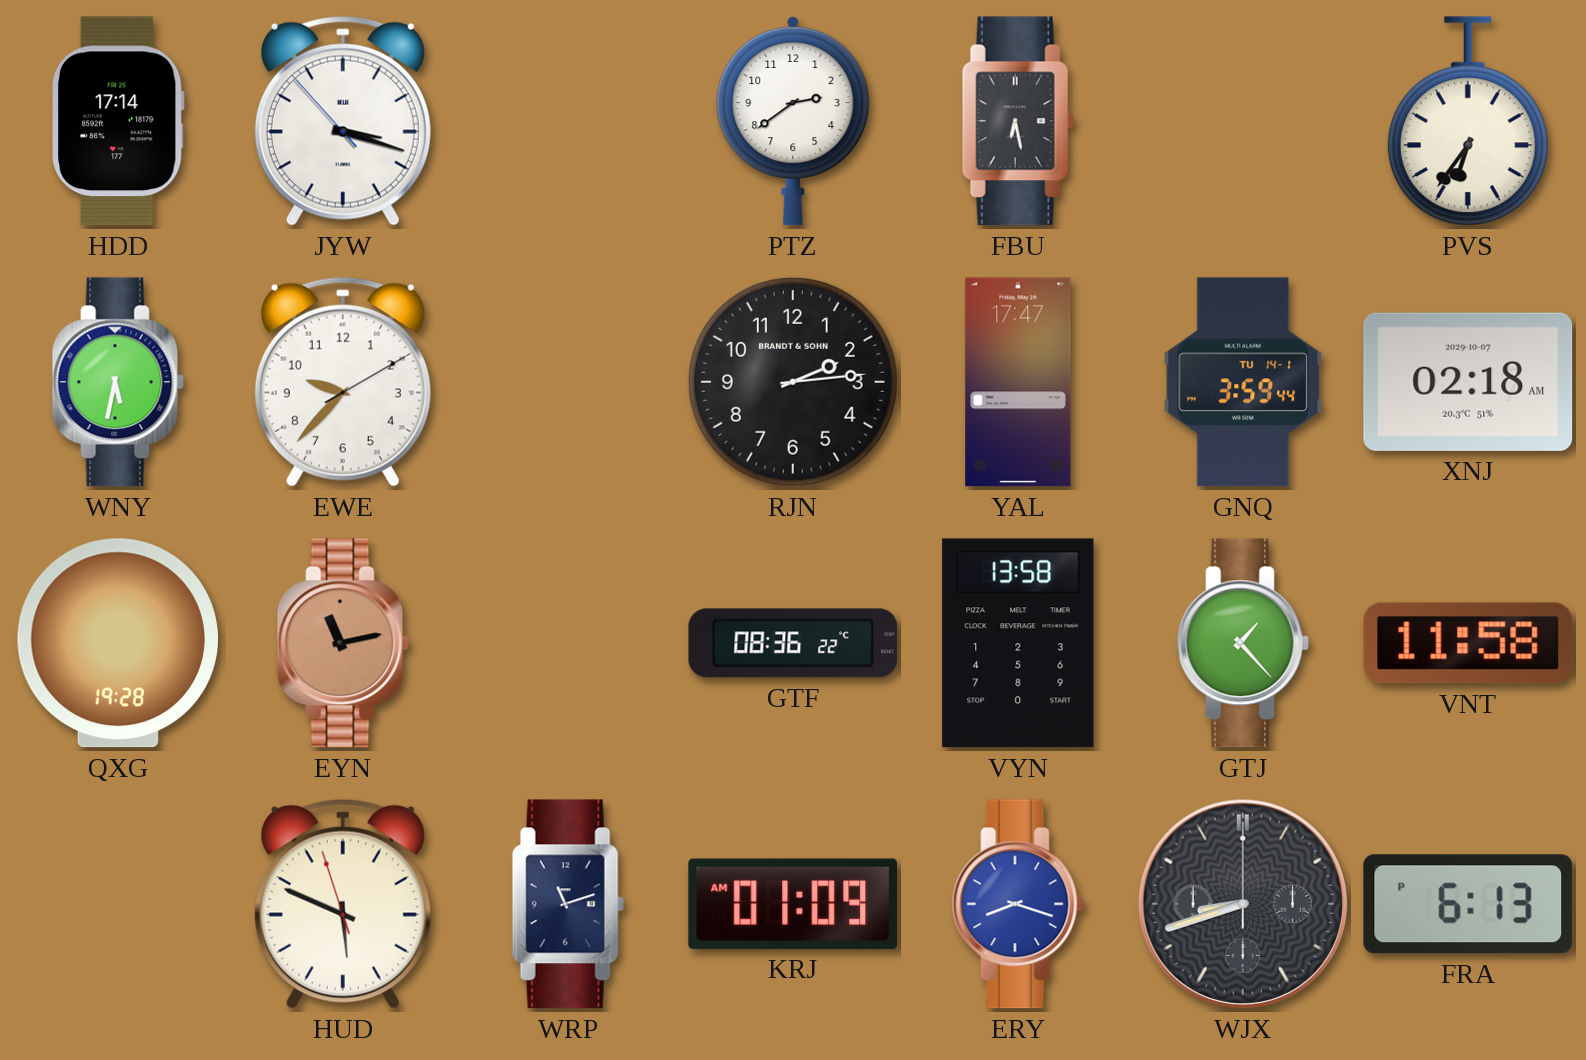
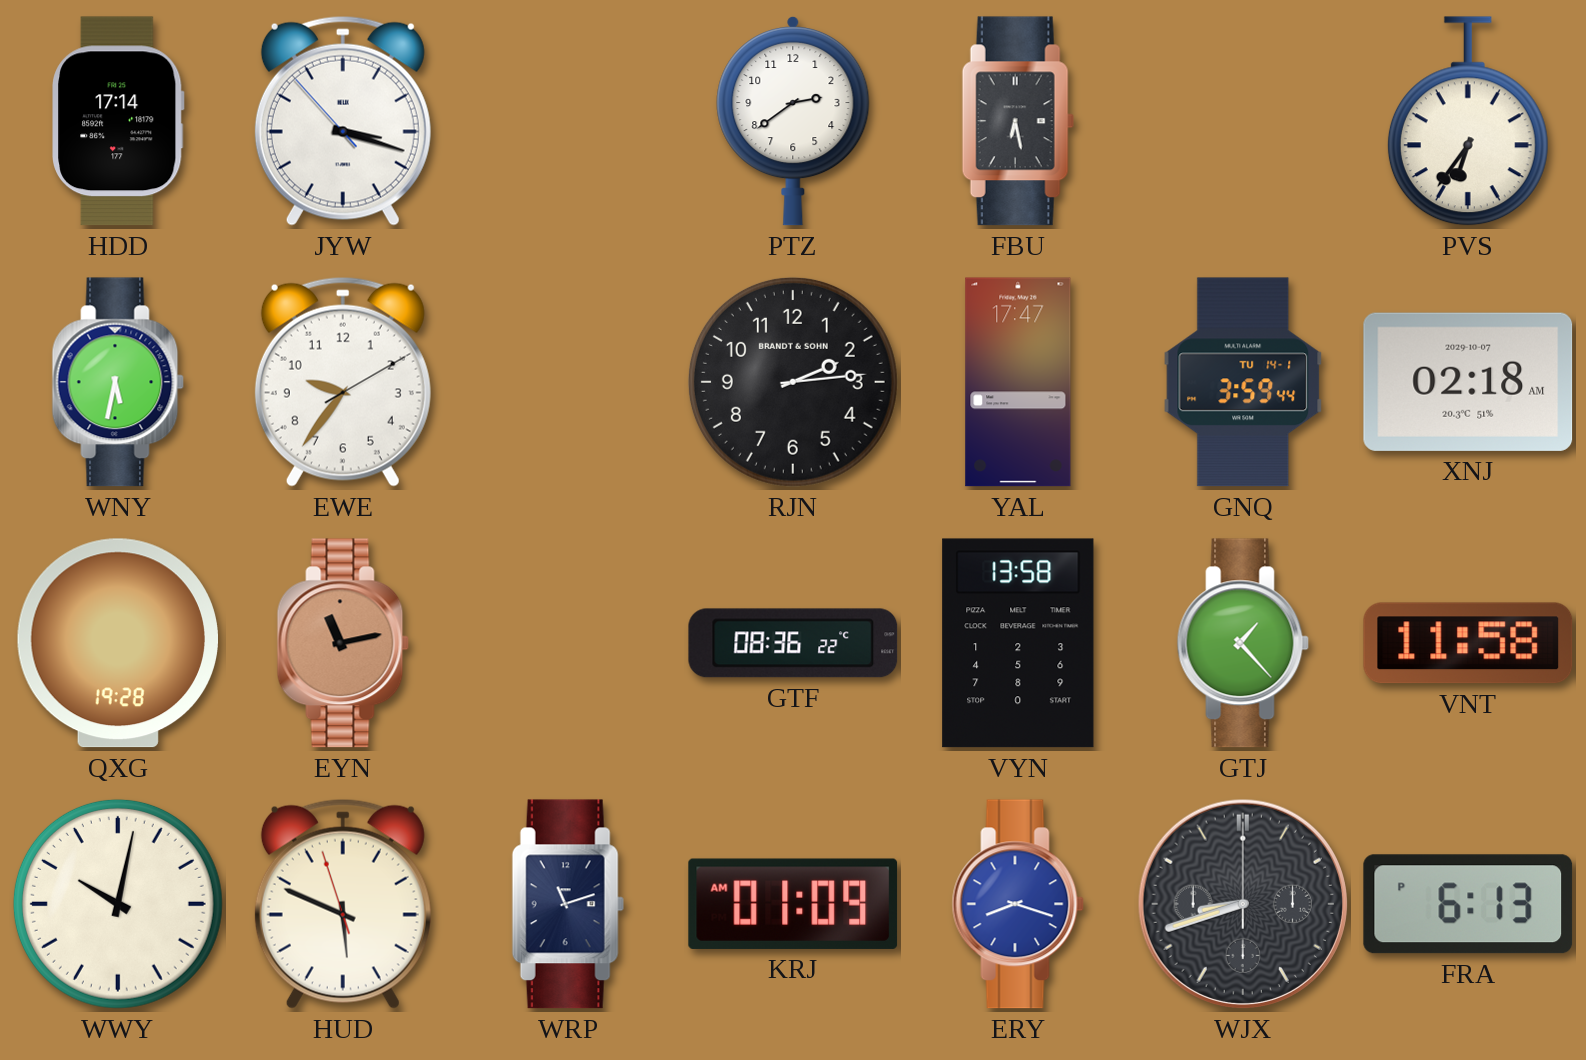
EWE: 9:37 -> 9:36 (343, 382)
WWY: none -> 10:02 (118, 904)
